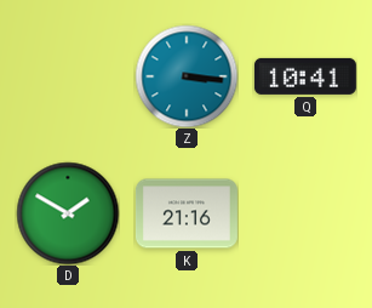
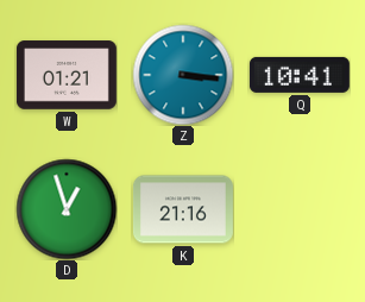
W: none -> 01:21 (67, 75)
D: 1:50 -> 12:57 (67, 209)
